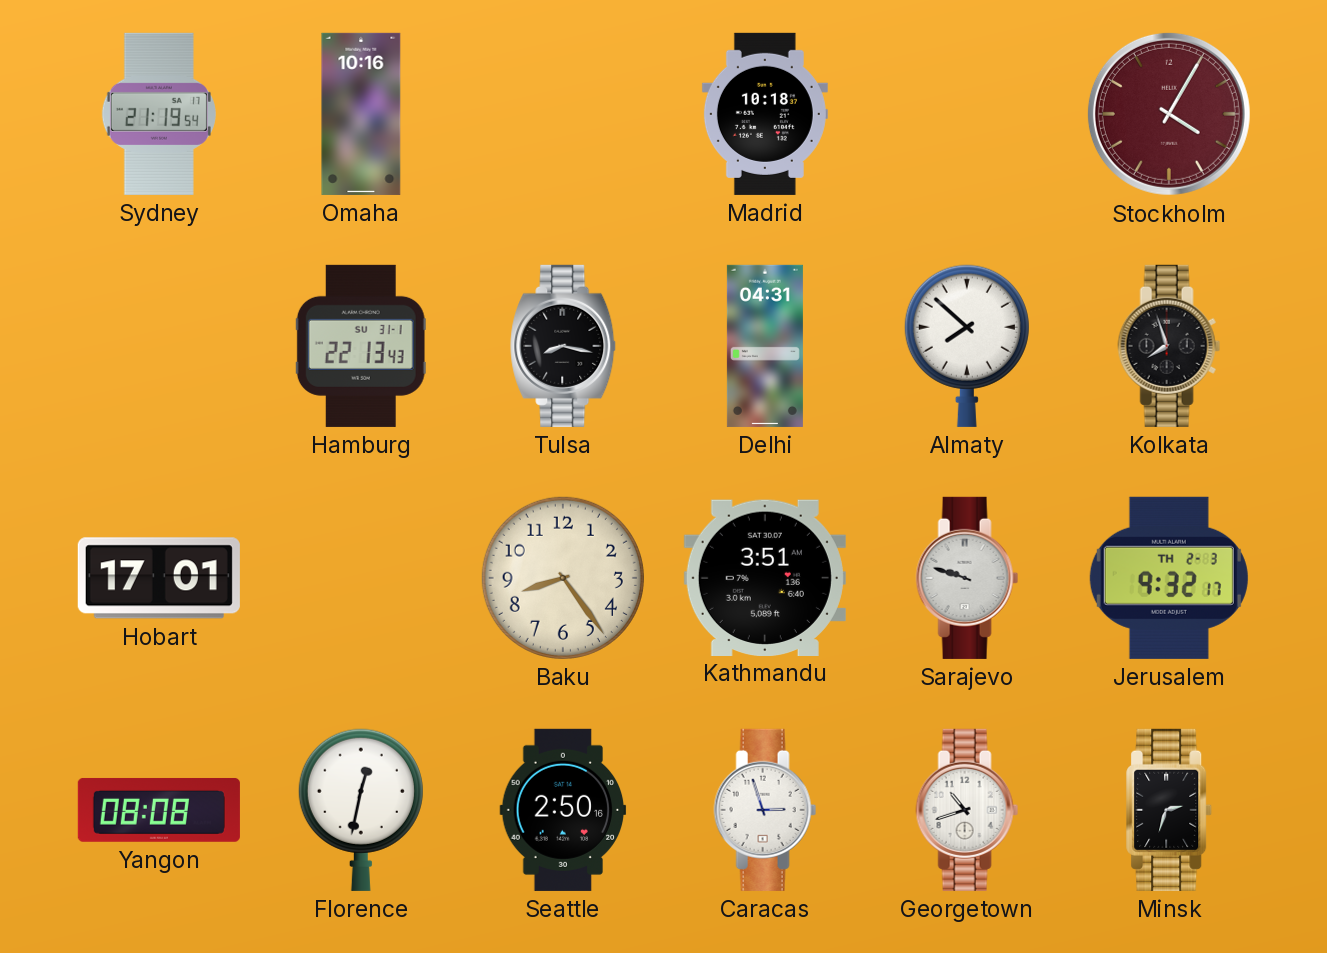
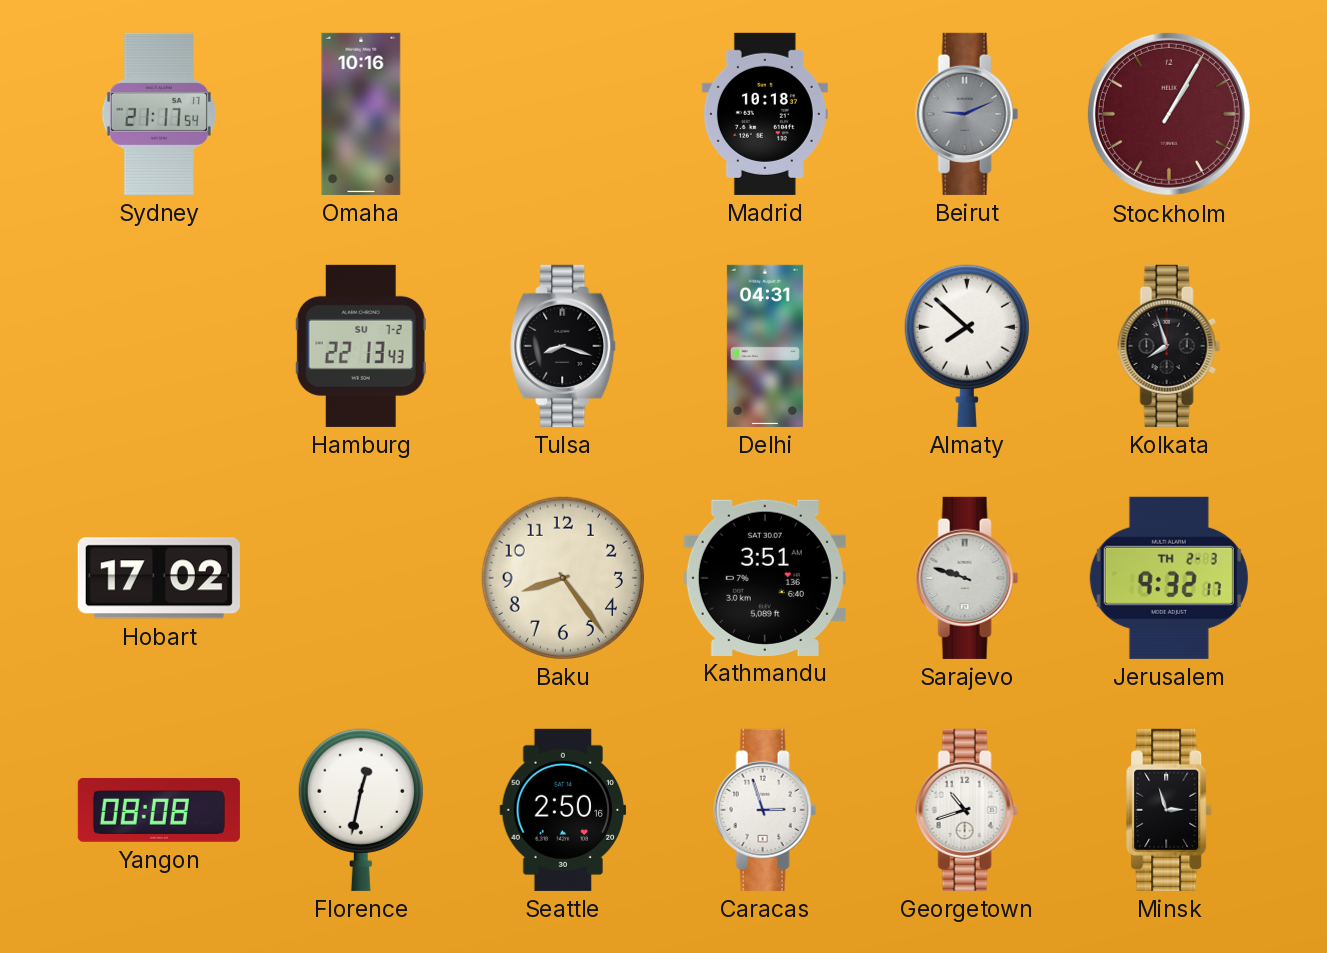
Sydney: 21:19 -> 21:17 (159, 114)
Beirut: none -> 9:11 (967, 114)
Stockholm: 4:05 -> 1:05 (1169, 114)
Hamburg date: SU 31-1 -> SU 7-2 (361, 346)
Tulsa: 8:17 -> 8:18 (564, 346)
Hobart: 17:01 -> 17:02 (159, 578)
Minsk: 2:33 -> 2:57 (1170, 810)
